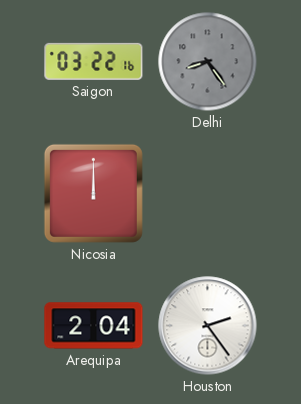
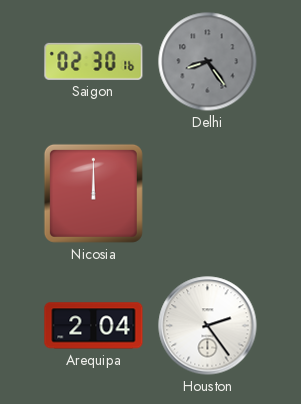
Saigon: 03:22 -> 02:30 (94, 61)
